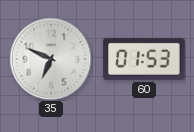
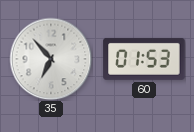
35: 6:49 -> 6:53 (51, 59)
